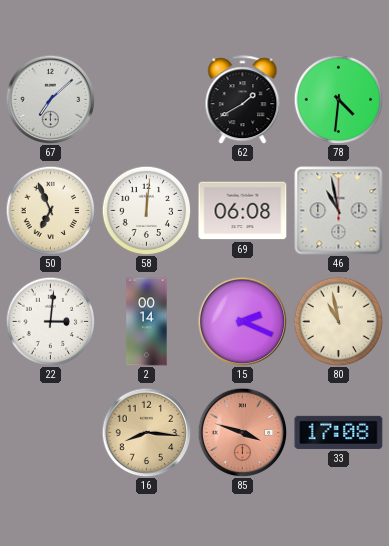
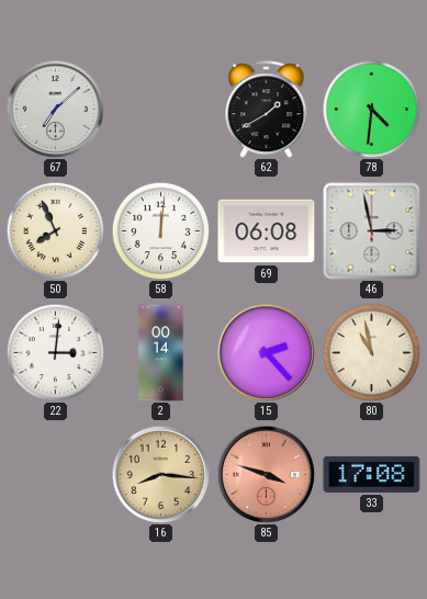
50: 6:56 -> 7:56 (55, 230)
46: 10:58 -> 2:58 (372, 231)
15: 2:19 -> 2:23 (266, 352)
